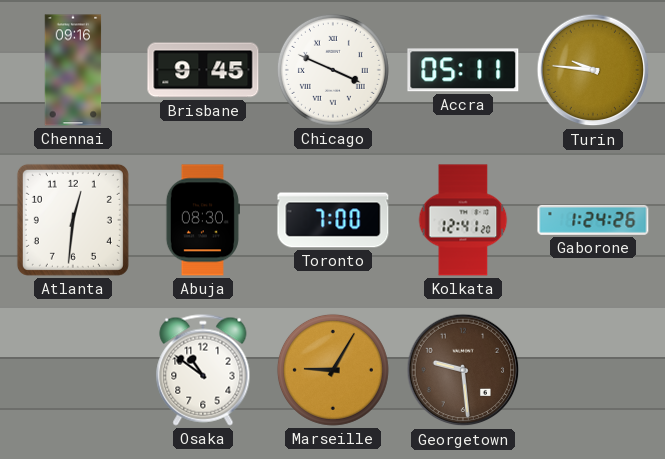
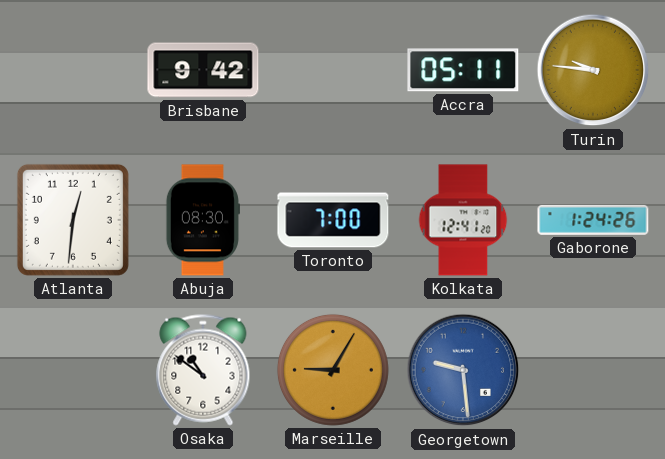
Chennai: 09:16 -> none (73, 70)
Brisbane: 9:45 -> 9:42 (203, 70)
Chicago: 3:49 -> none (333, 70)
Georgetown dial: brown -> blue (463, 370)
